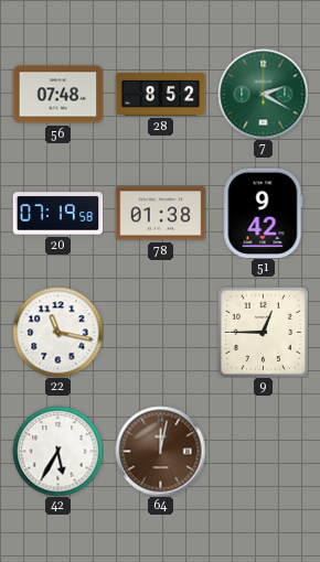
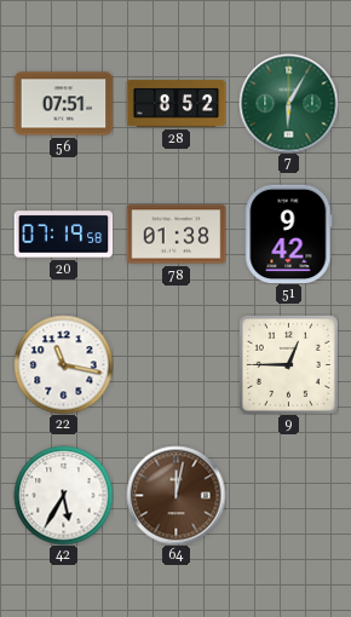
56: 07:48 -> 07:51 (63, 104)
7: 2:20 -> 6:05 (288, 103)
